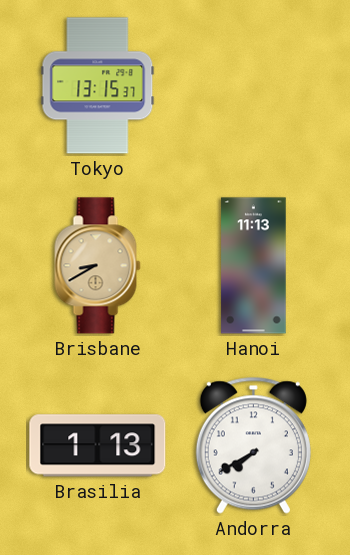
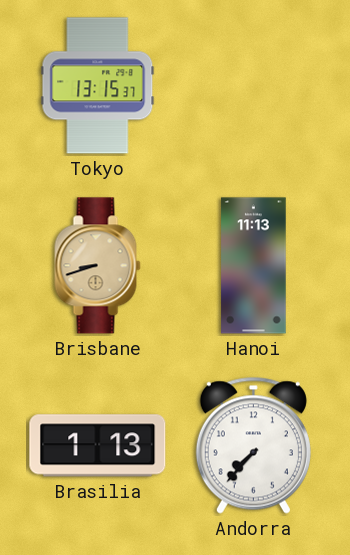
Brisbane: 8:40 -> 8:42 (98, 266)
Andorra: 7:40 -> 7:37 (253, 445)
